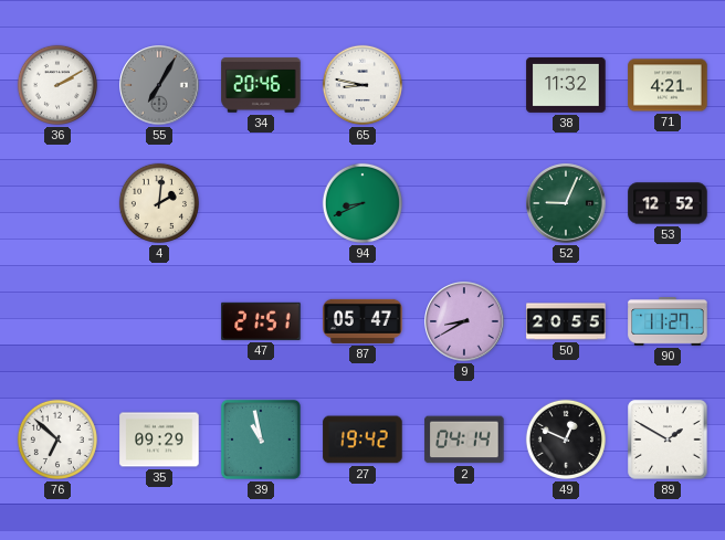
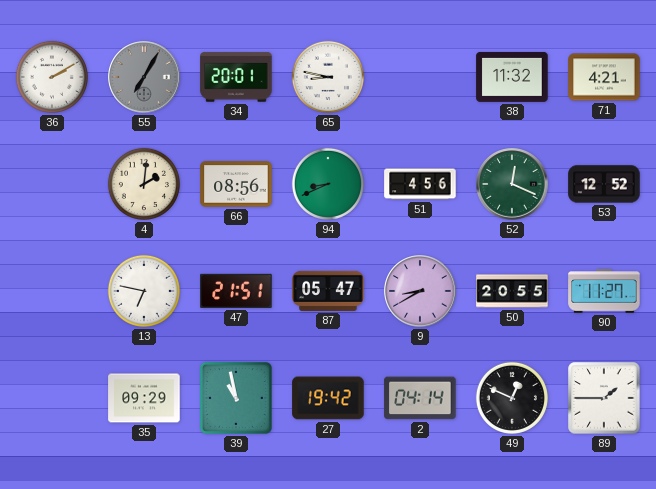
34: 20:46 -> 20:01 (236, 77)
66: none -> 08:56 (236, 184)
51: none -> 4:56 (420, 184)
52: 9:04 -> 12:19 (512, 184)
13: none -> 6:47 (144, 291)
76: 6:52 -> none (57, 440)
89: 1:50 -> 1:45 (604, 398)
